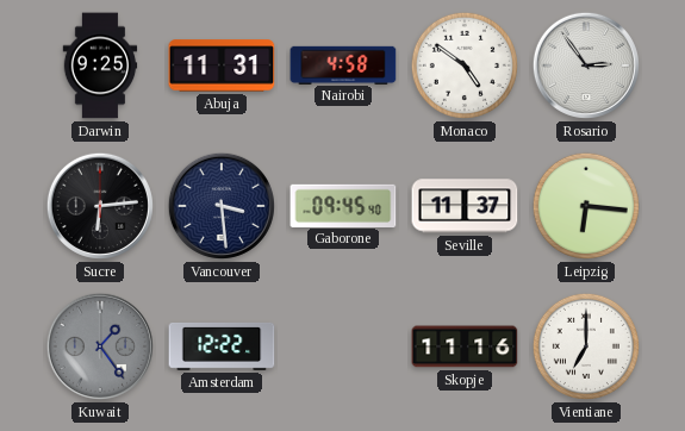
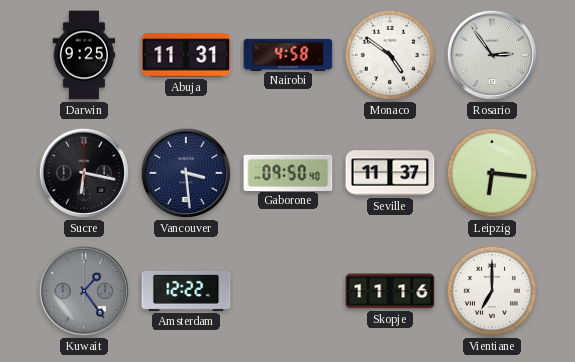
Sucre: 6:14 -> 6:17 (84, 173)
Gaborone: 09:45 -> 09:50 (288, 172)
